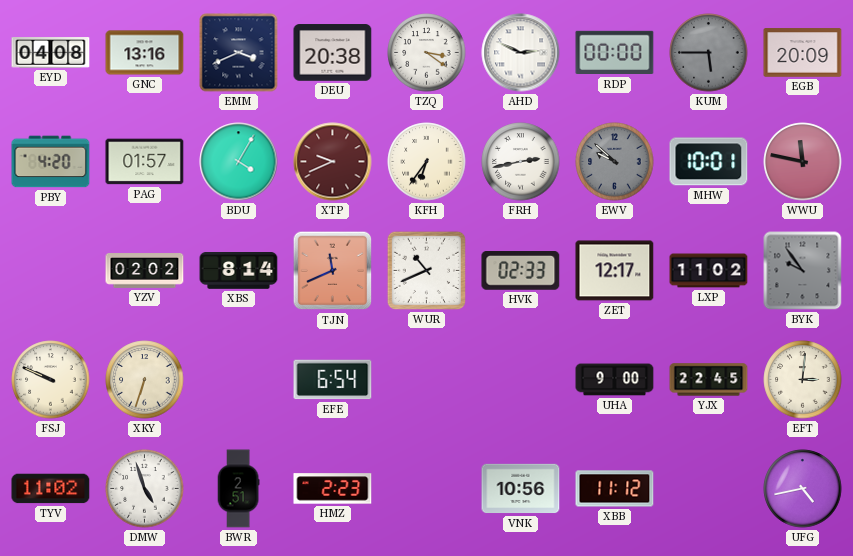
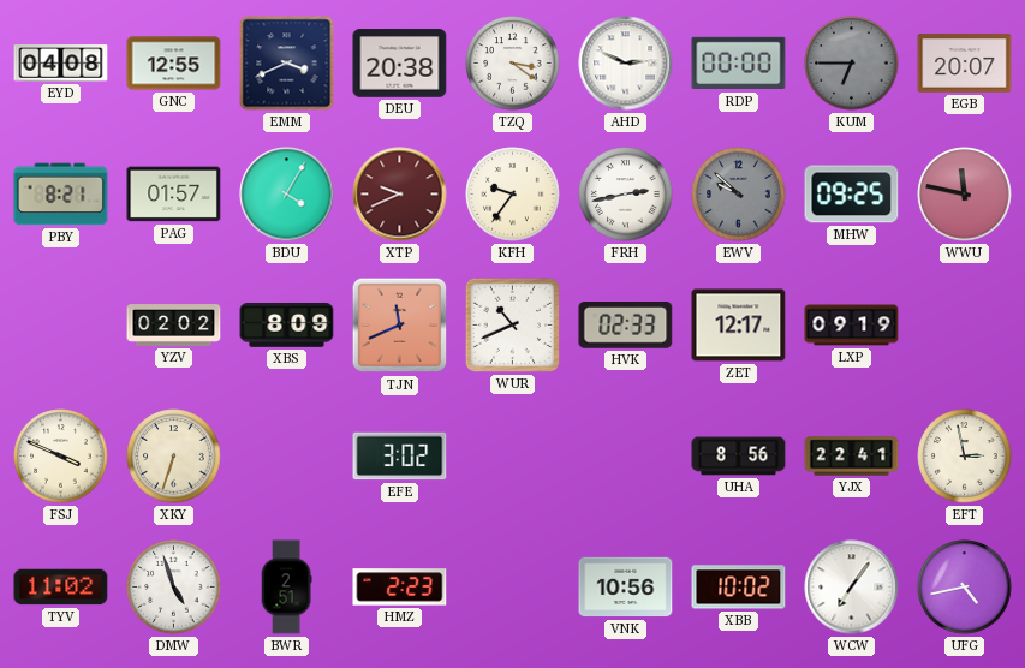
GNC: 13:16 -> 12:55 (174, 64)
KUM: 5:45 -> 6:45 (852, 64)
EGB: 20:09 -> 20:07 (965, 64)
PBY: 4:20 -> 8:21 (61, 195)
KFH: 6:36 -> 9:36 (513, 195)
MHW: 10:01 -> 09:25 (852, 195)
XBS: 8:14 -> 8:09 (287, 326)
LXP: 11:02 -> 09:19 (852, 326)
BYK: 9:54 -> none (803, 271)
FSJ: 9:49 -> 3:49 (61, 457)
EFE: 6:54 -> 3:02 (400, 457)
UHA: 9:00 -> 8:56 (739, 457)
YJX: 22:45 -> 22:41 (852, 457)
EFT: 3:01 -> 2:58 (965, 457)
XBB: 11:12 -> 10:02 (739, 588)
WCW: none -> 7:06 (852, 588)
